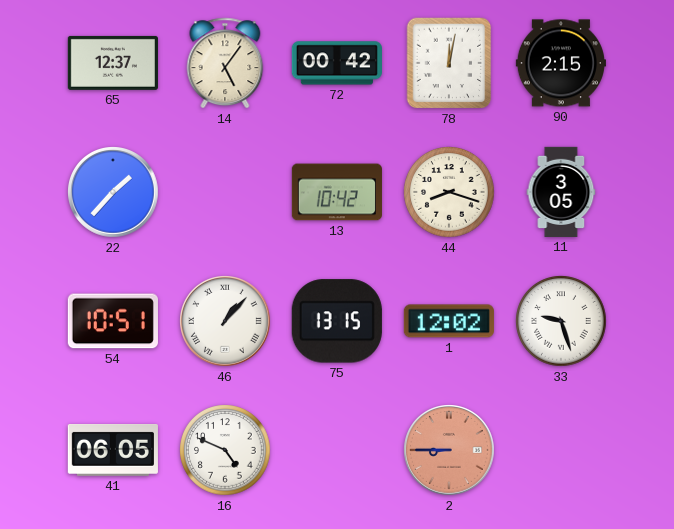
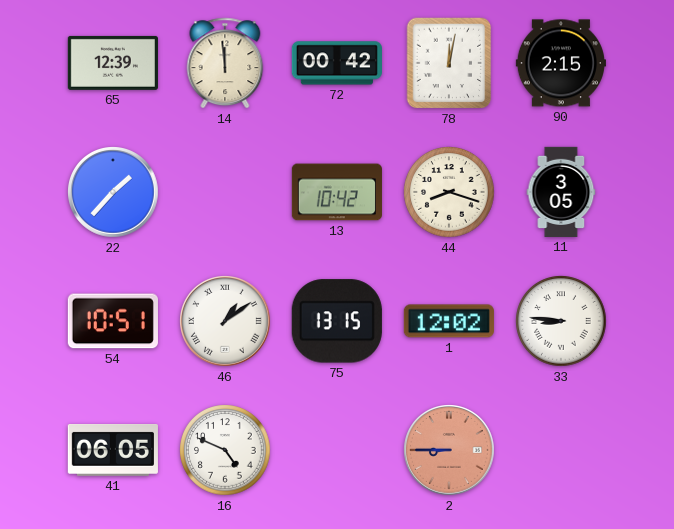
65: 12:37 -> 12:39 (113, 63)
14: 5:06 -> 11:59 (225, 63)
46: 1:07 -> 1:09 (226, 322)
33: 9:27 -> 8:46 (561, 321)
